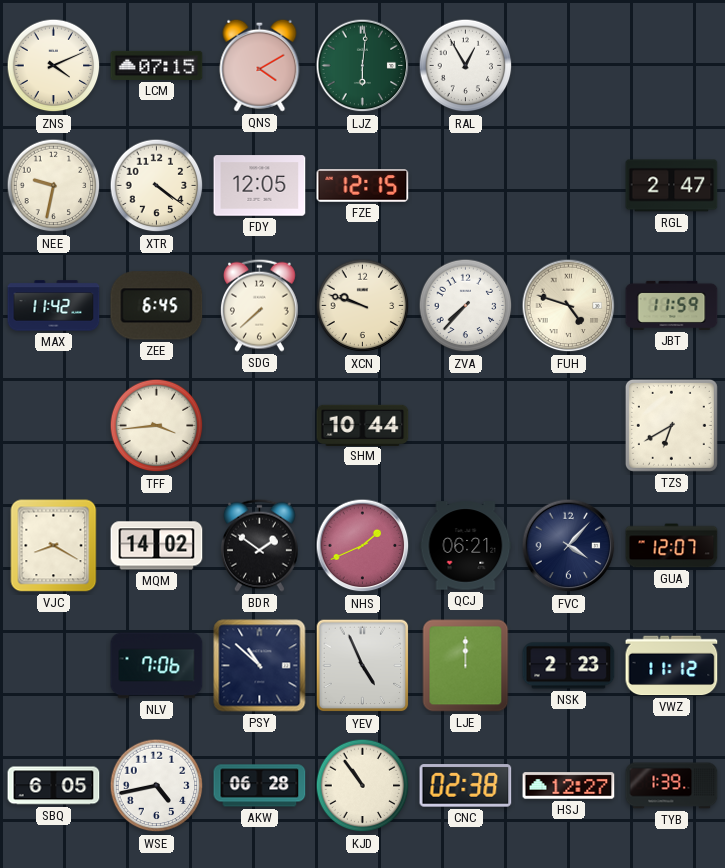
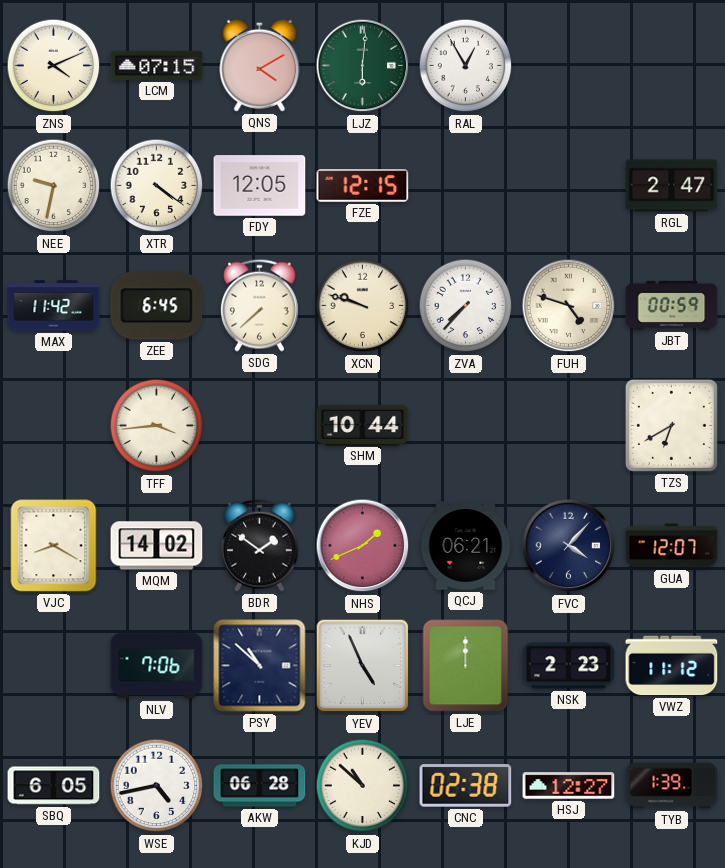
JBT: 11:59 -> 00:59 (672, 305)
KJD: 10:54 -> 10:52 (363, 786)
